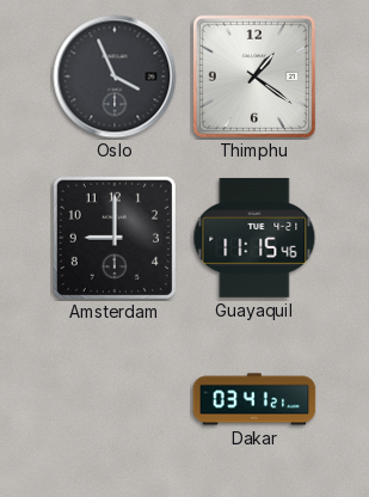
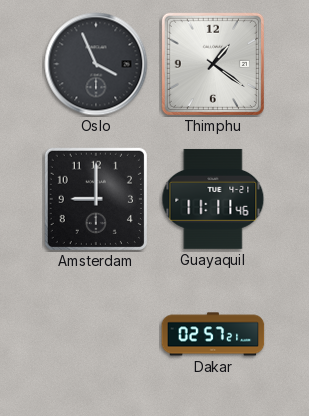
Guayaquil: 11:15 -> 11:11 (213, 199)
Dakar: 03:41 -> 02:57 (213, 334)
